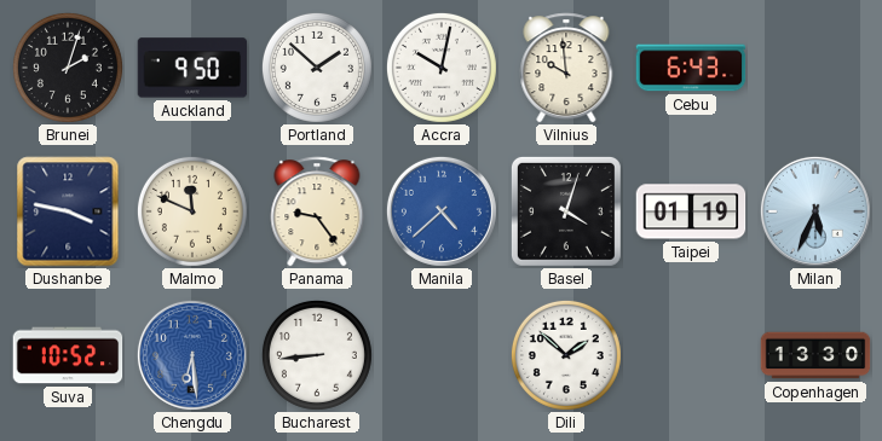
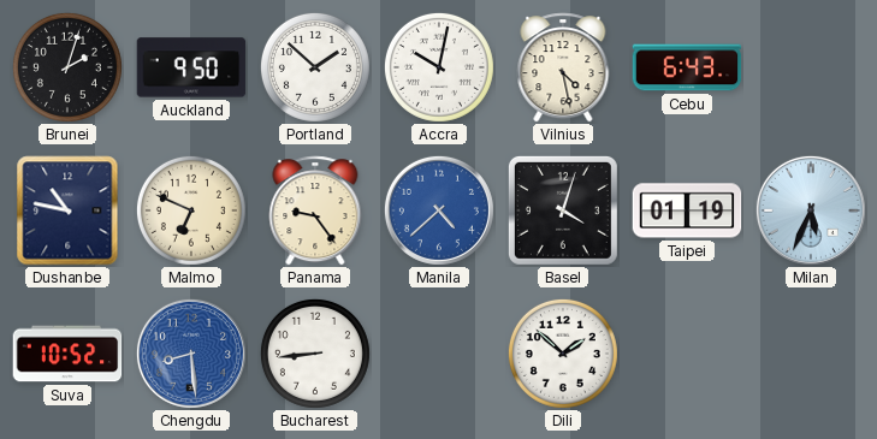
Vilnius: 9:59 -> 4:28 (563, 67)
Dushanbe: 3:47 -> 10:47 (67, 210)
Malmo: 11:49 -> 6:49 (191, 210)
Chengdu: 6:29 -> 8:29 (191, 354)
Copenhagen: 13:30 -> none (815, 355)
